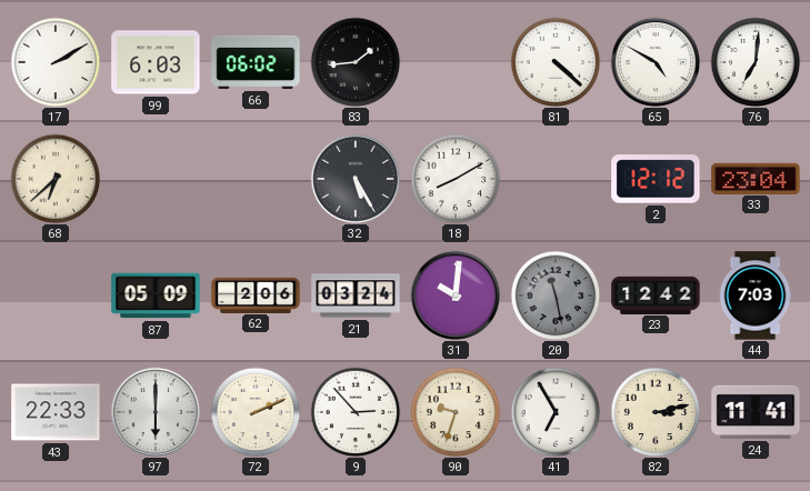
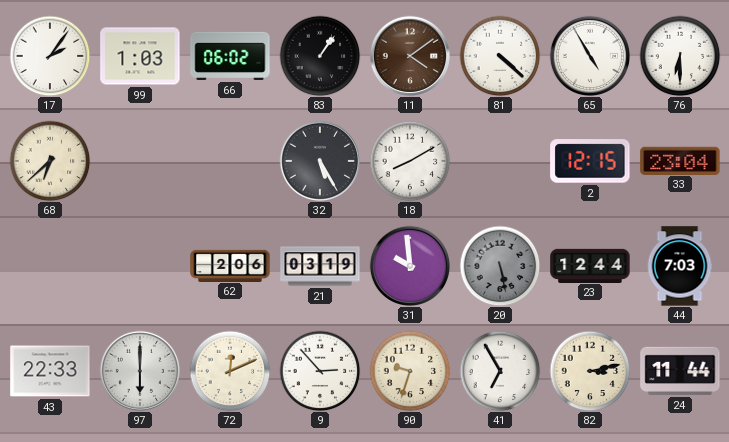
17: 2:10 -> 2:06 (50, 56)
99: 6:03 -> 1:03 (140, 56)
83: 1:44 -> 1:06 (320, 56)
11: none -> 4:09 (409, 55)
65: 4:50 -> 4:55 (589, 55)
76: 7:01 -> 6:30 (680, 56)
2: 12:12 -> 12:15 (590, 161)
87: 05:09 -> none (156, 295)
21: 03:24 -> 03:19 (320, 266)
31: 10:01 -> 9:59 (409, 265)
20: 11:28 -> 5:28 (500, 266)
23: 12:42 -> 12:44 (590, 265)
72: 2:11 -> 12:11 (230, 371)
24: 11:41 -> 11:44 (680, 371)
